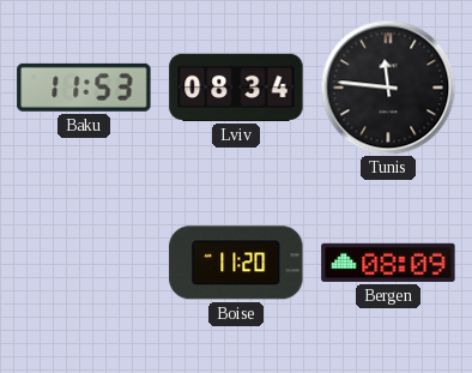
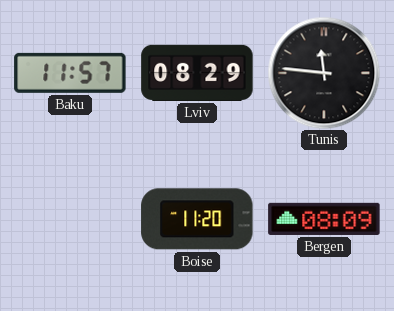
Baku: 11:53 -> 11:57 (70, 73)
Lviv: 08:34 -> 08:29 (197, 73)
